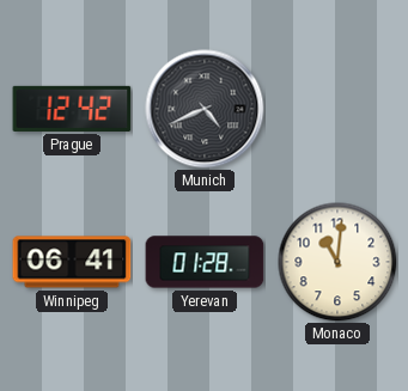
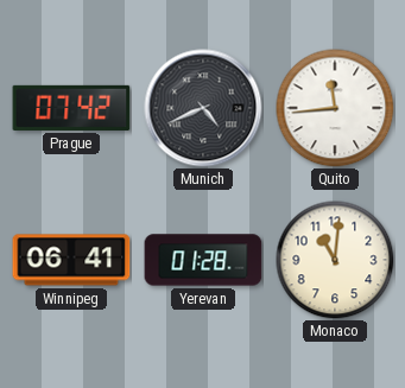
Prague: 12:42 -> 07:42 (71, 108)
Quito: none -> 11:44 (335, 108)
